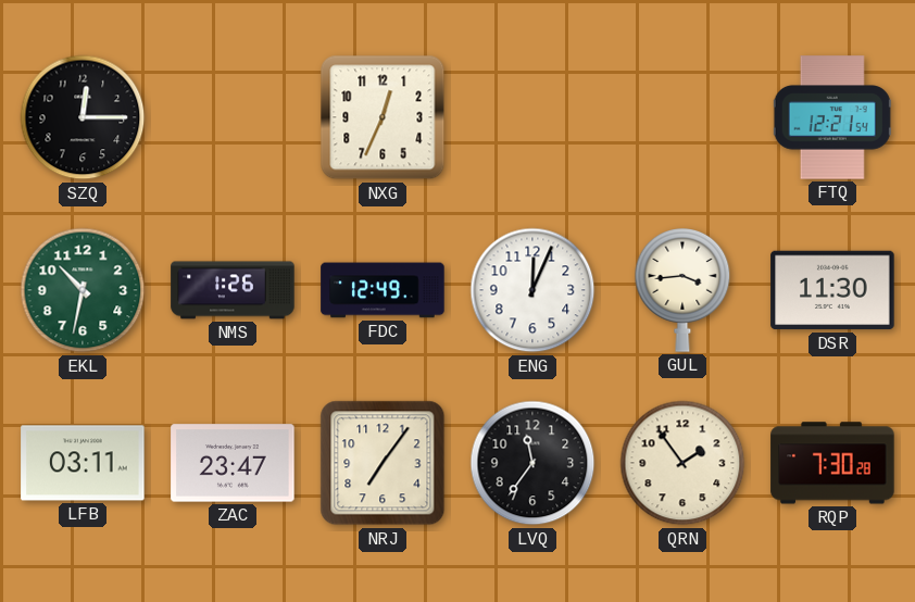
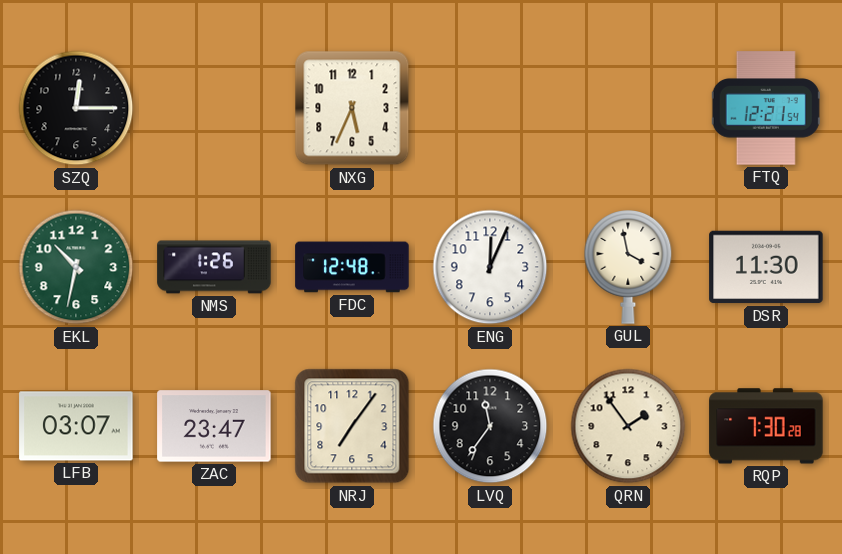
NXG: 12:34 -> 5:34 (352, 108)
FDC: 12:49 -> 12:48 (352, 267)
GUL: 3:44 -> 3:58 (628, 268)
LFB: 03:11 -> 03:07 (76, 426)
